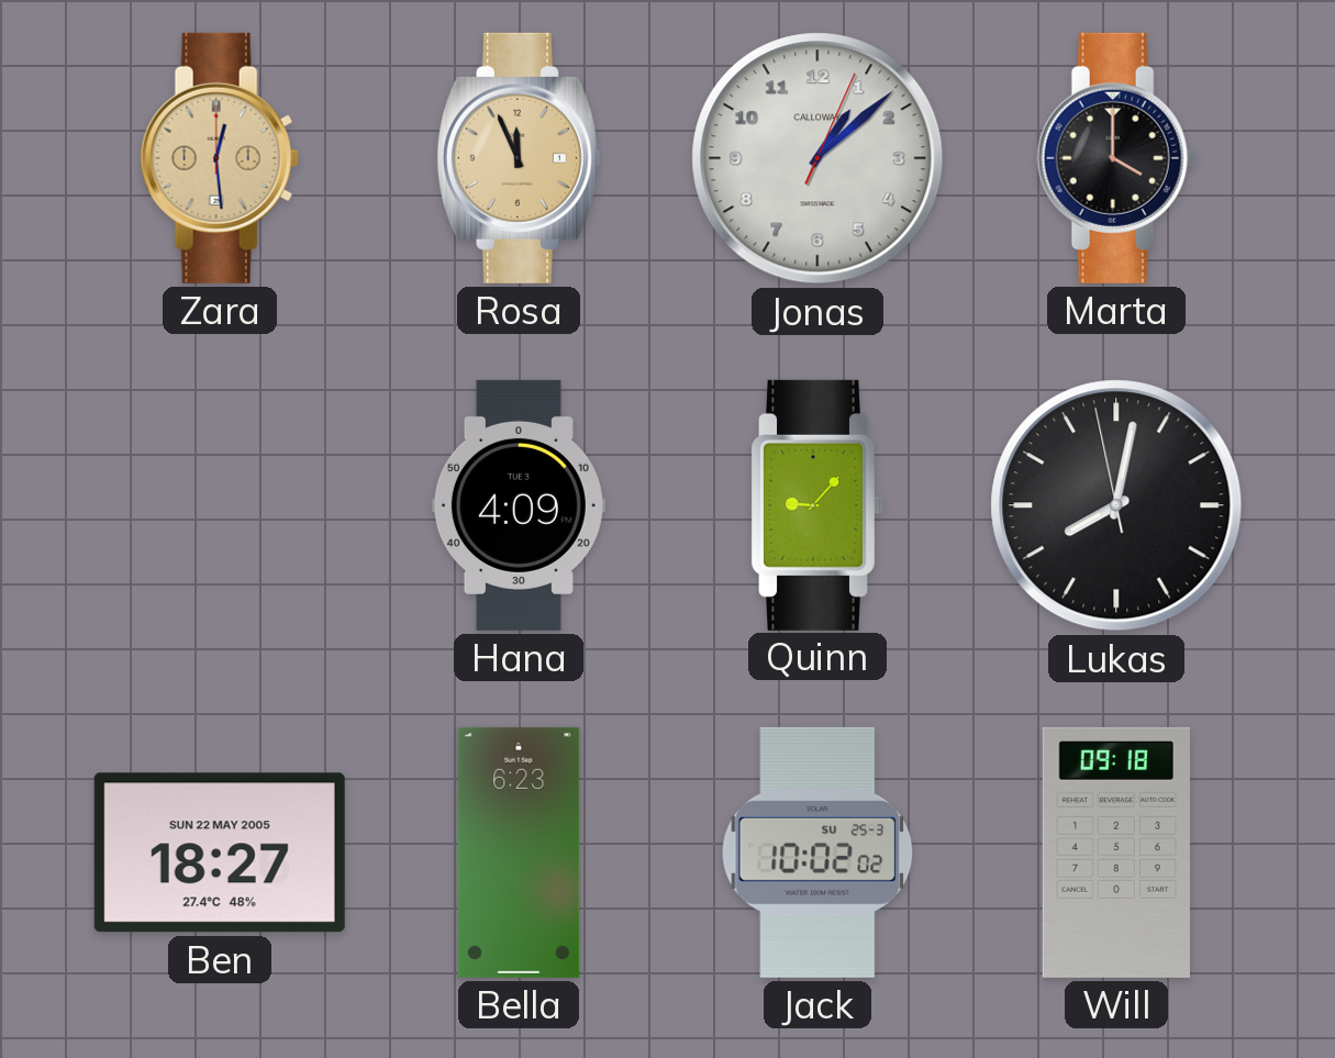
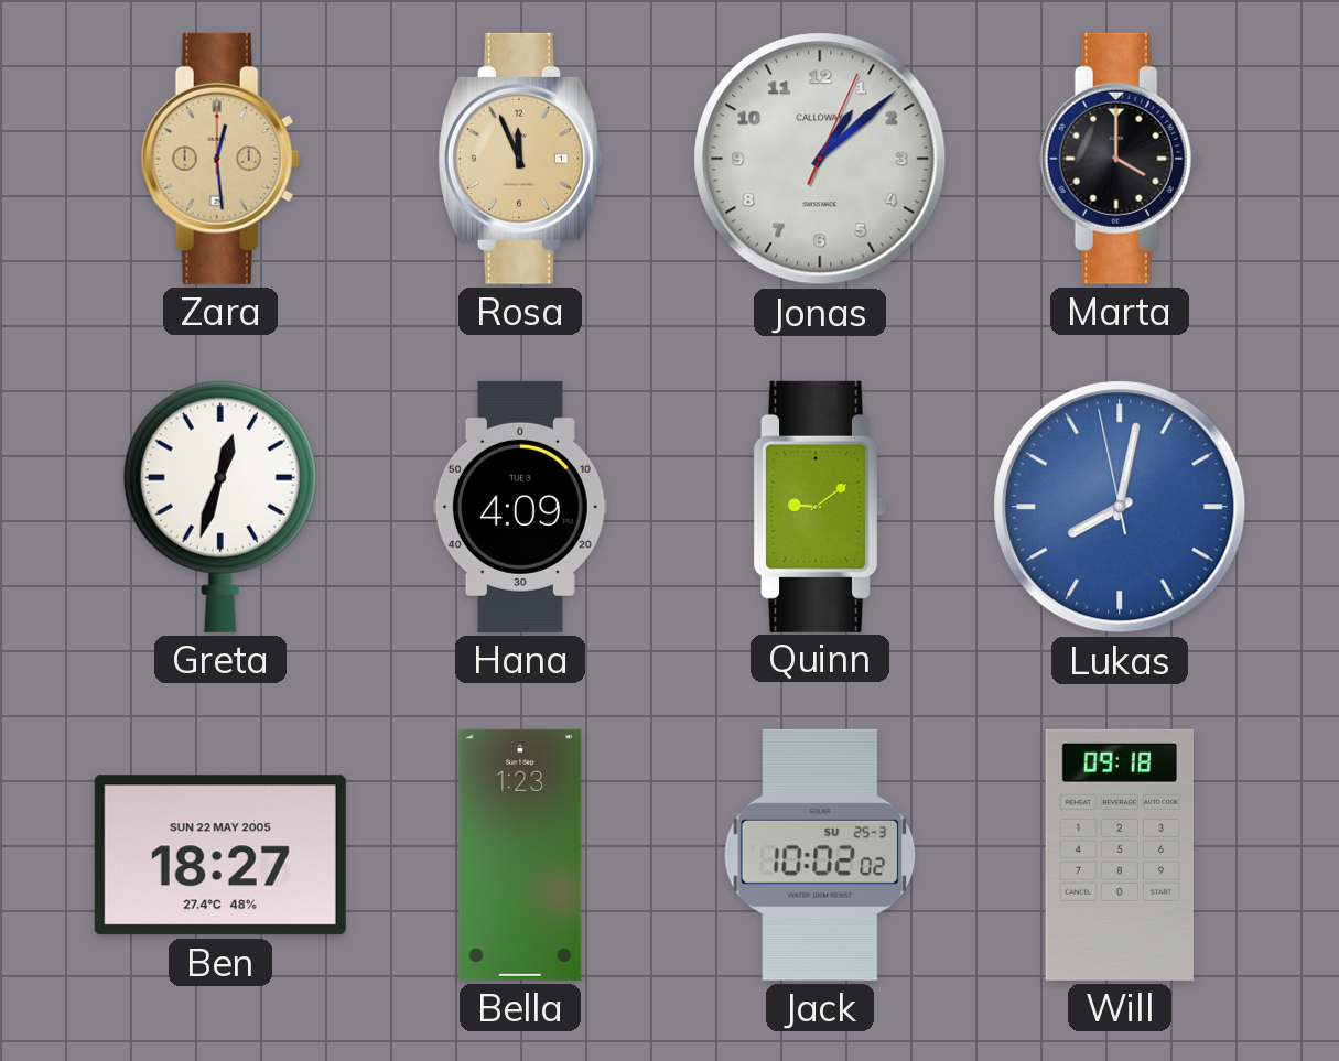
Greta: none -> 12:33 (220, 507)
Quinn: 9:07 -> 9:09 (820, 507)
Lukas dial: black -> blue (1120, 507)
Bella: 6:23 -> 1:23 (520, 855)
